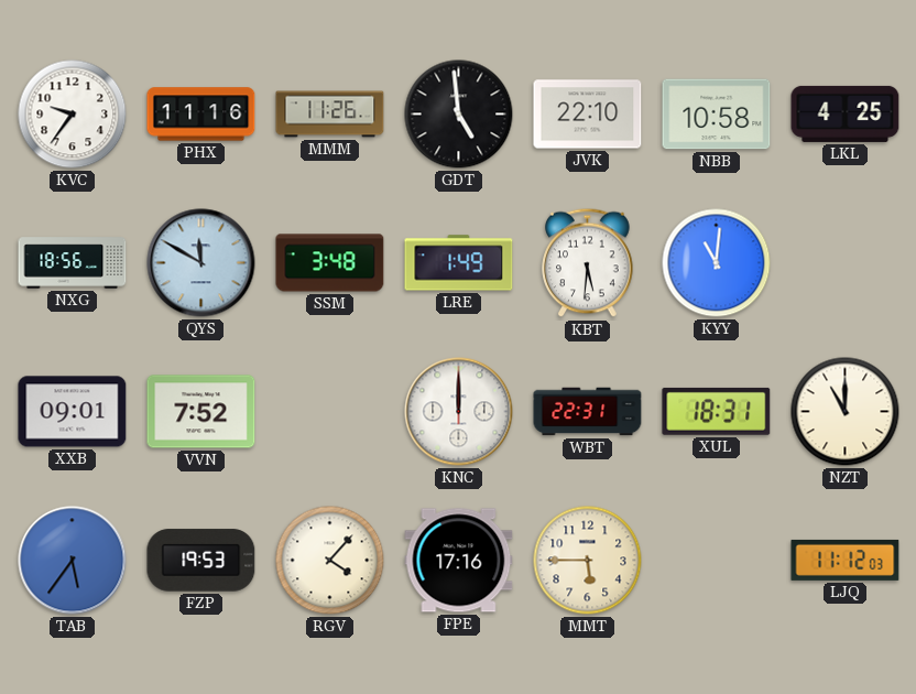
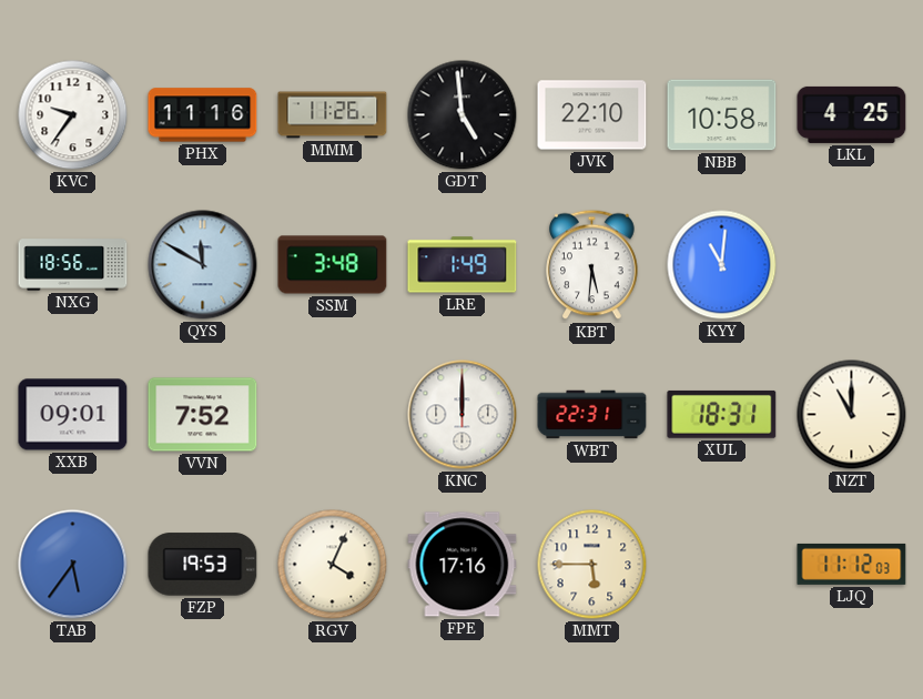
RGV: 4:07 -> 4:04 (333, 565)
